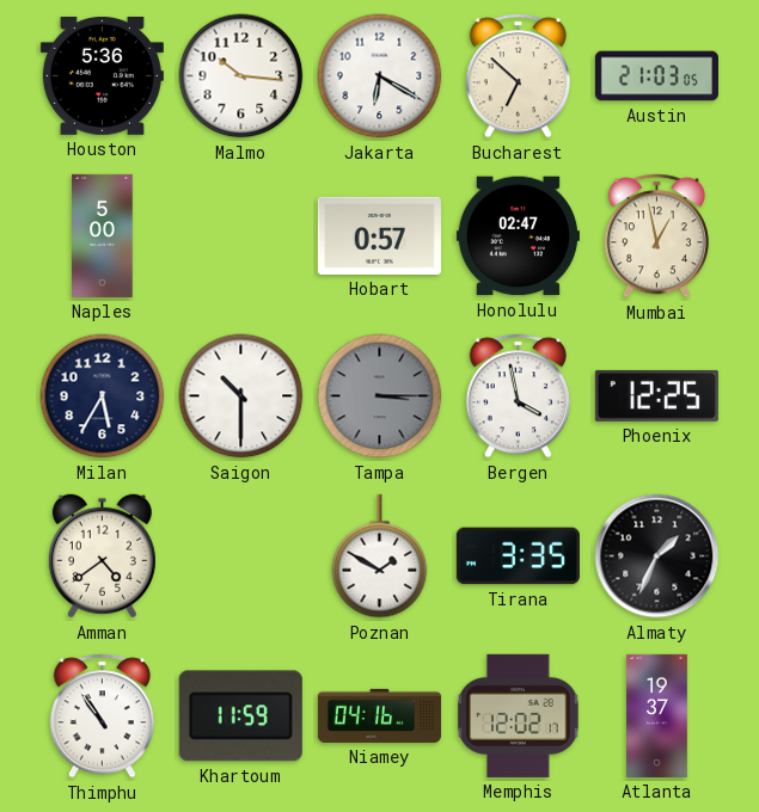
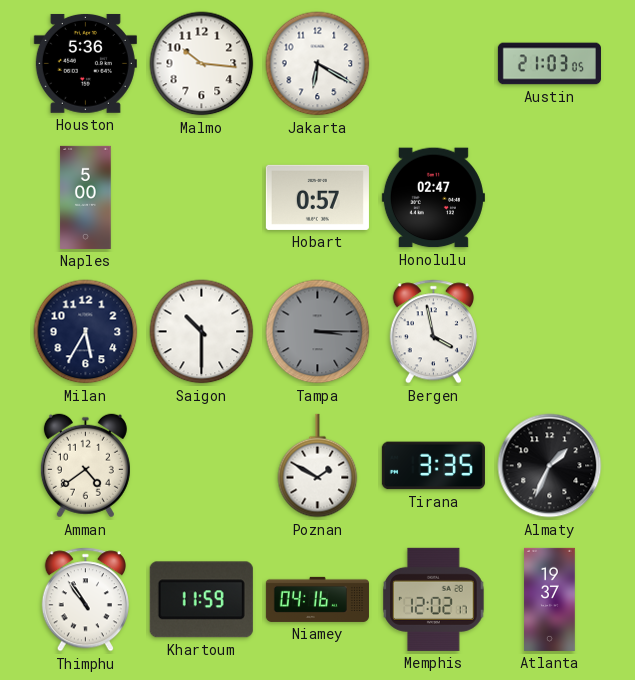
Bucharest: 6:52 -> none (518, 76)
Mumbai: 12:58 -> none (656, 236)
Phoenix: 12:25 -> none (656, 395)
